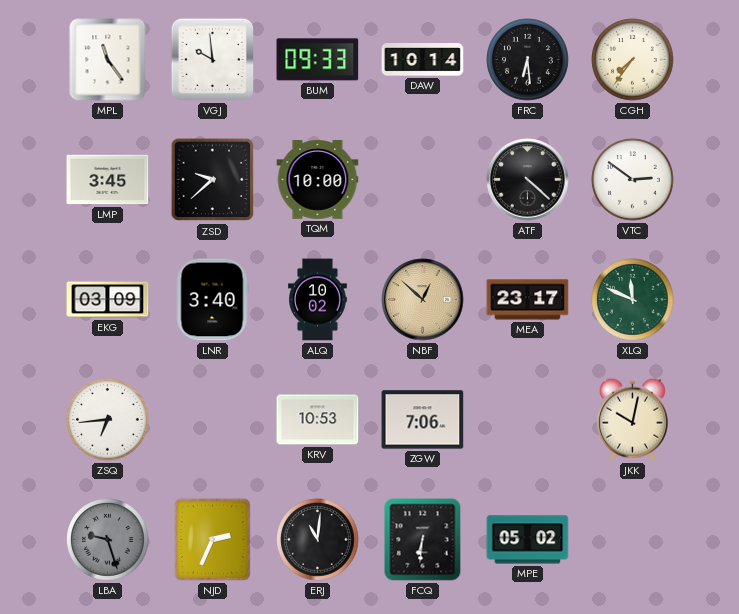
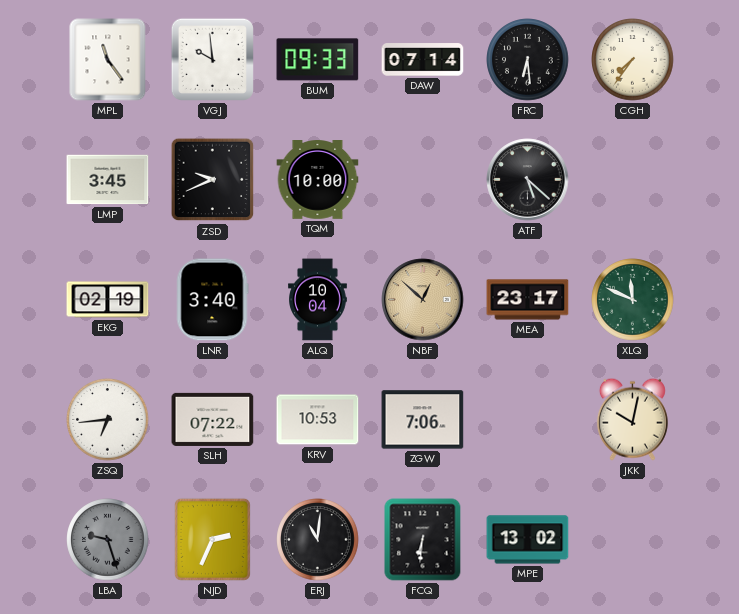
DAW: 10:14 -> 07:14 (423, 60)
ZSD: 9:38 -> 9:41 (213, 180)
ATF: 4:22 -> 5:22 (528, 180)
VTC: 2:51 -> none (633, 180)
EKG: 03:09 -> 02:19 (108, 300)
ALQ: 10:02 -> 10:04 (318, 300)
SLH: none -> 07:22 (213, 419)
MPE: 05:02 -> 13:02 (528, 540)
